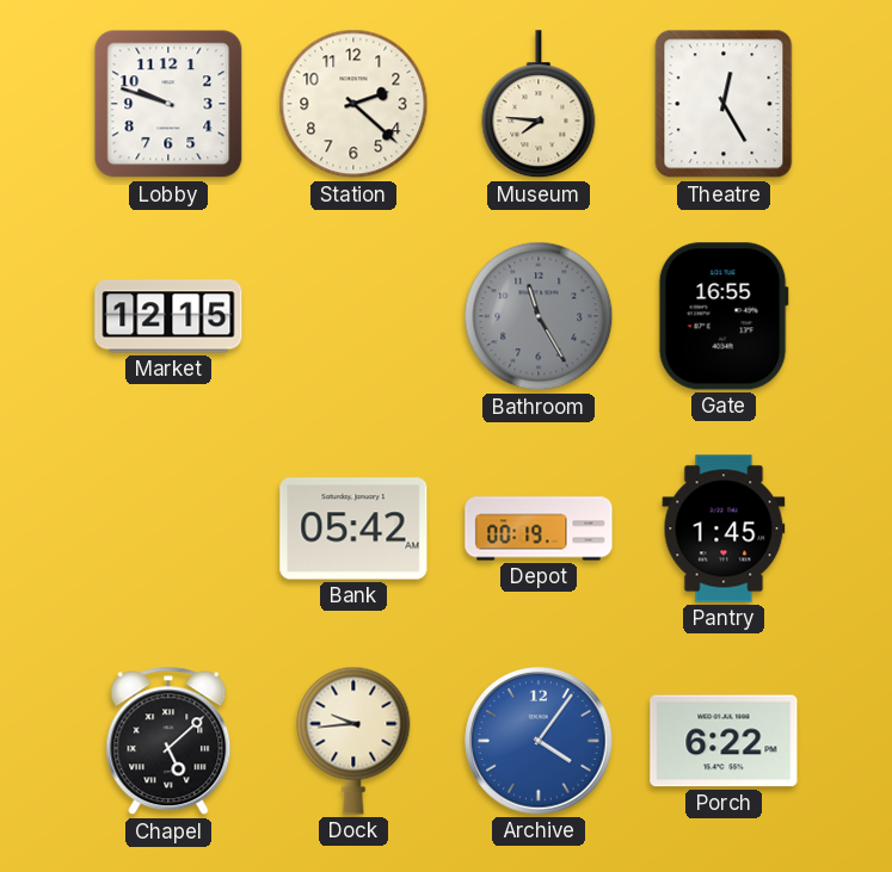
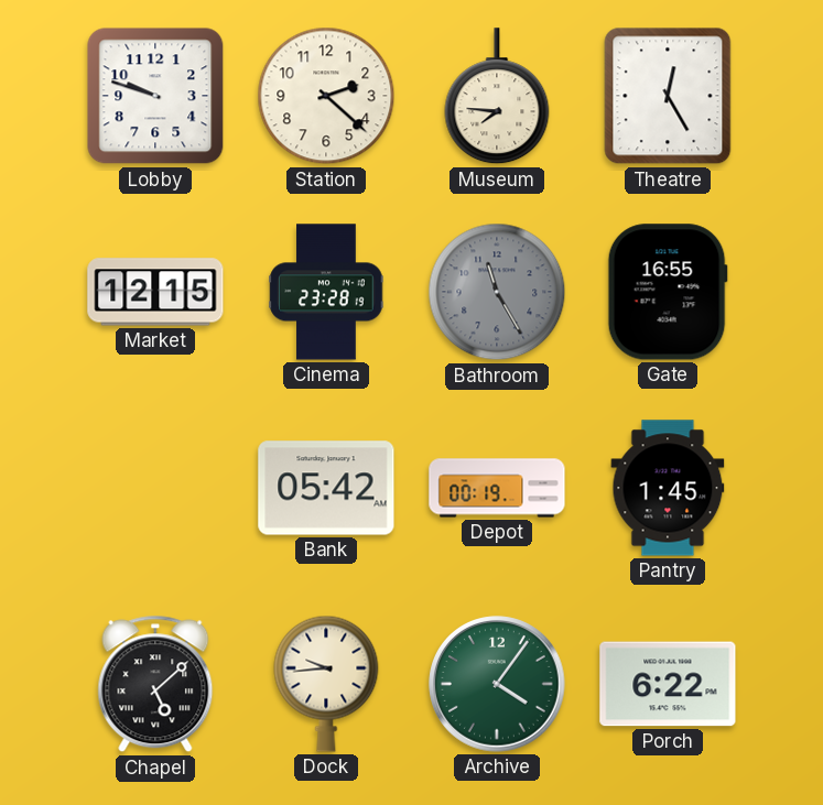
Cinema: none -> 23:28 (326, 292)
Archive dial: blue -> green (497, 684)
